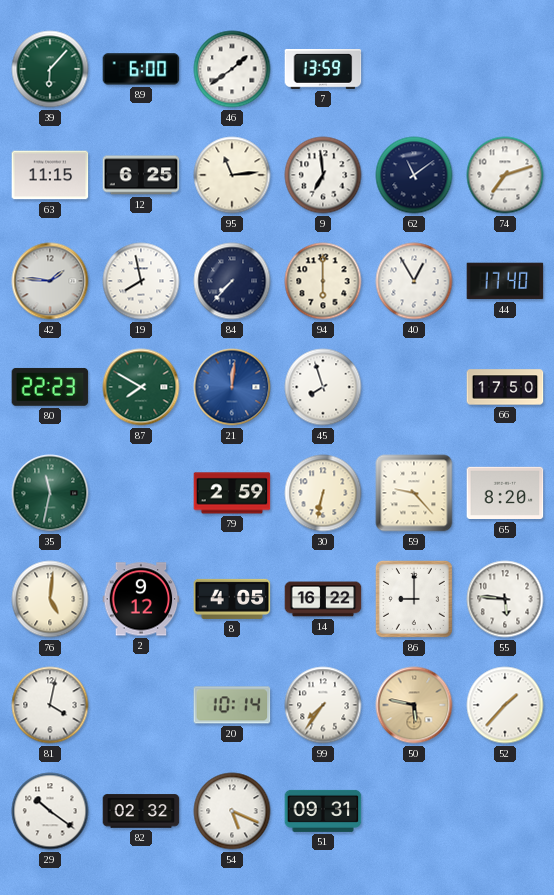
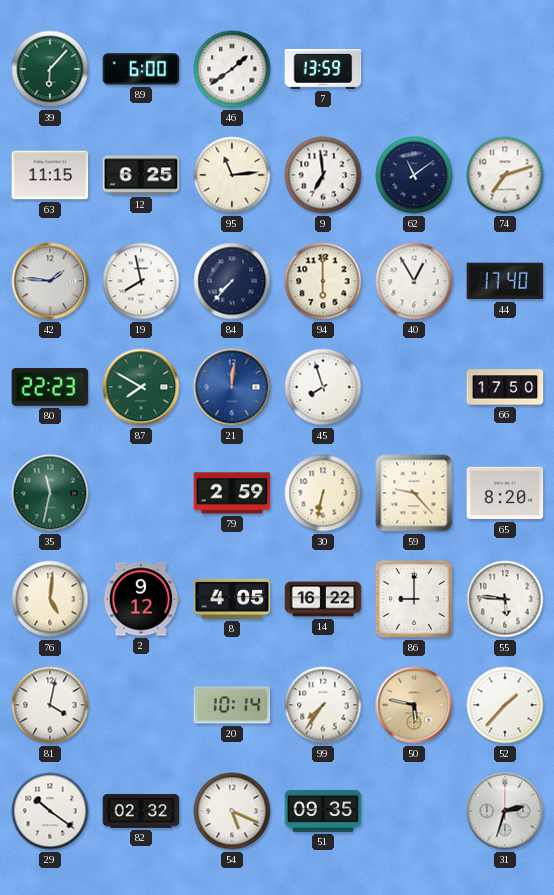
51: 09:31 -> 09:35 (323, 811)
31: none -> 2:33 (505, 811)
